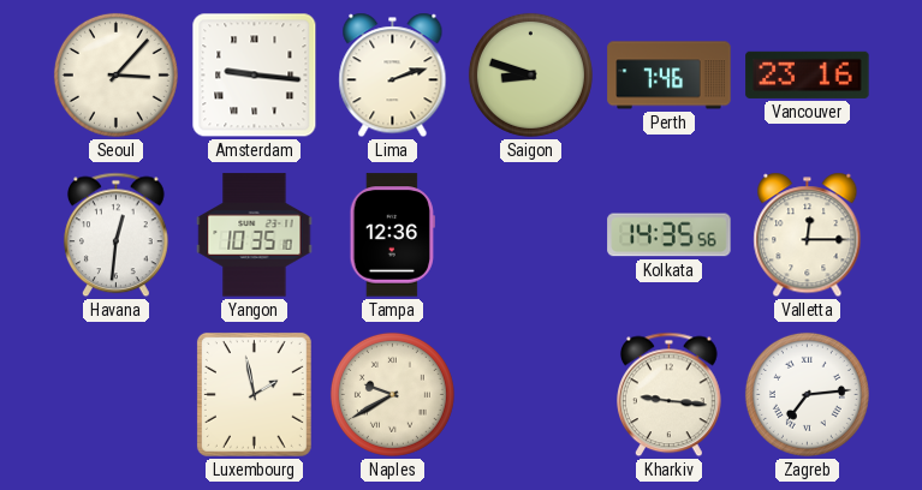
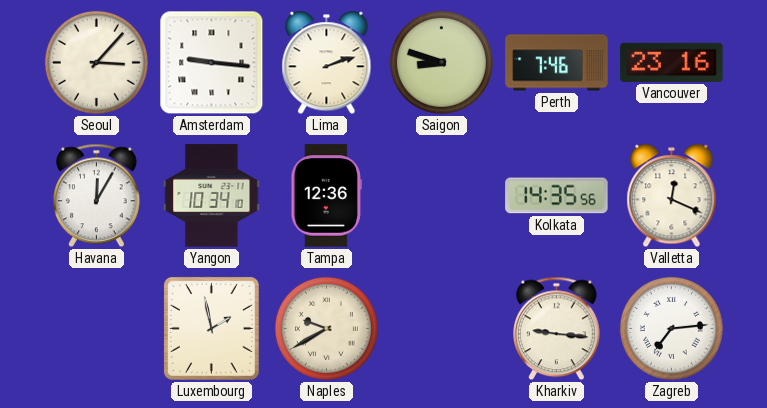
Havana: 12:31 -> 12:05 (97, 196)
Yangon: 10:35 -> 10:34 (212, 196)
Valletta: 12:15 -> 12:19 (672, 196)
